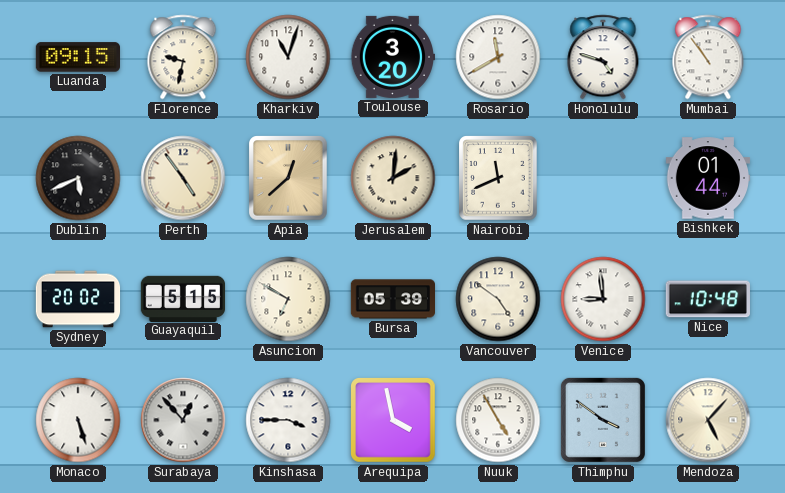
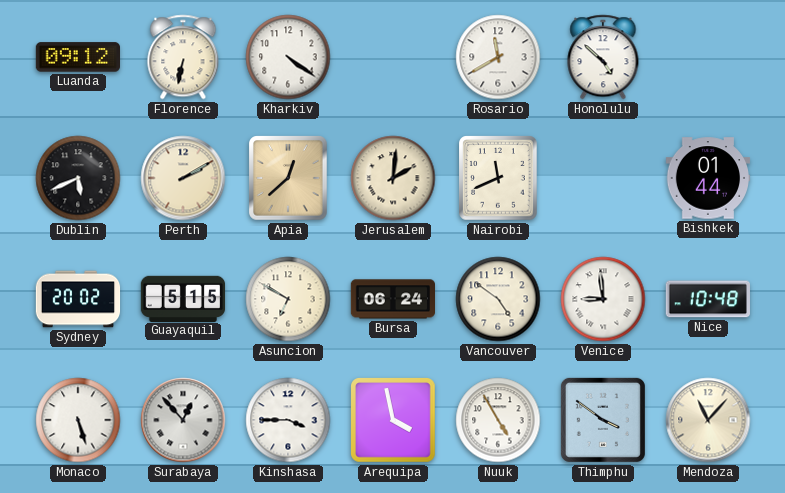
Luanda: 09:15 -> 09:12 (77, 57)
Florence: 9:32 -> 6:32 (183, 57)
Kharkiv: 11:03 -> 4:21 (288, 57)
Toulouse: 3:20 -> none (392, 57)
Honolulu: 4:48 -> 4:52 (603, 57)
Mumbai: 10:54 -> none (708, 57)
Perth: 4:54 -> 2:10 (183, 178)
Bursa: 05:39 -> 06:24 (392, 299)
Mendoza: 5:07 -> 11:07 (708, 420)
